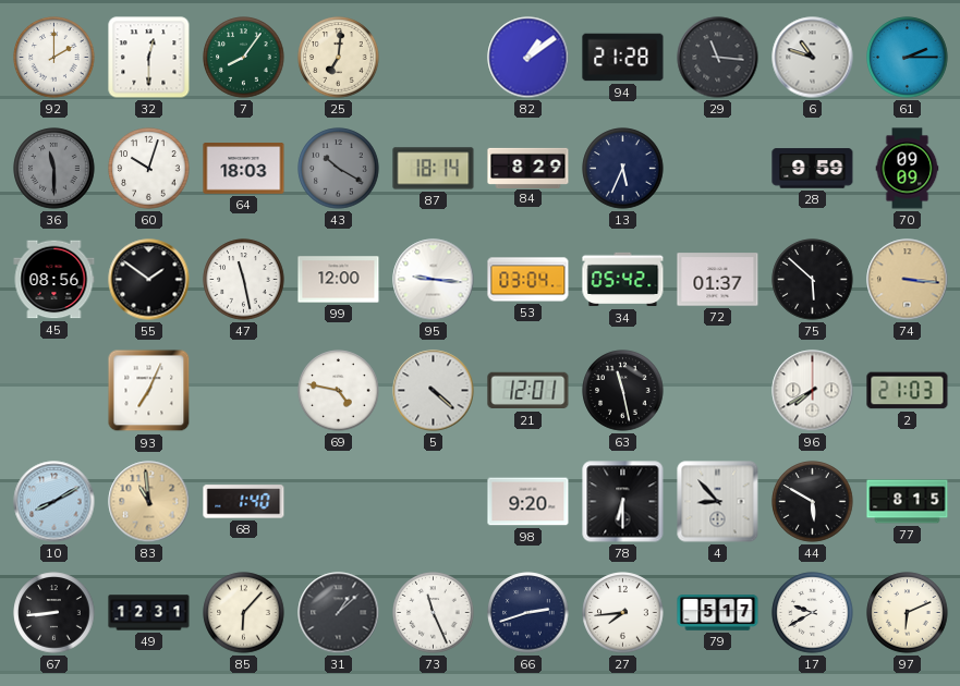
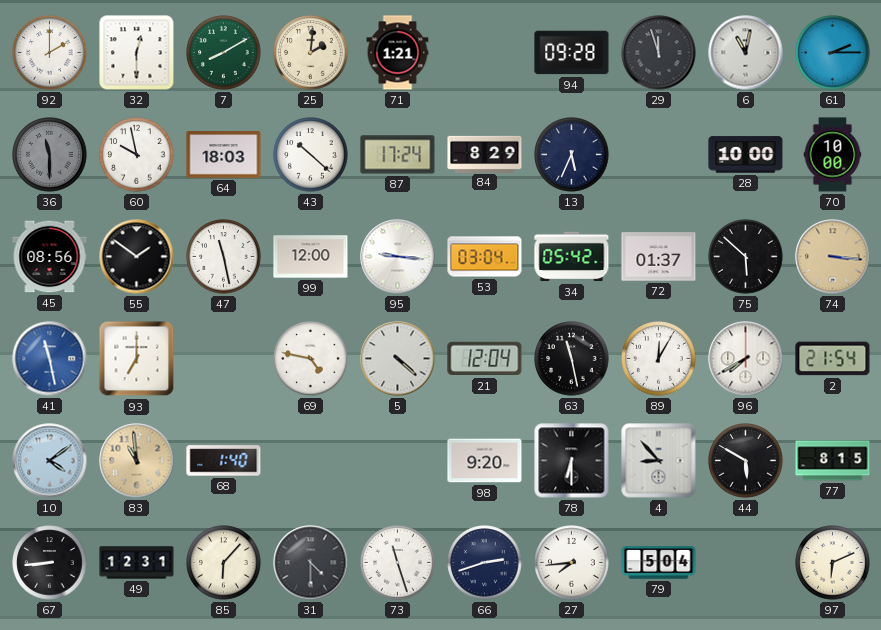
7: 8:06 -> 8:10 (224, 53)
25: 7:01 -> 2:01 (311, 53)
71: none -> 1:21 (398, 53)
82: 1:09 -> none (528, 58)
94: 21:28 -> 09:28 (572, 53)
29: 11:16 -> 11:57 (659, 53)
6: 10:48 -> 11:02 (746, 53)
60: 10:03 -> 9:58 (137, 155)
43: 10:20 -> 10:22 (311, 155)
43 dial: grey -> white (311, 155)
87: 18:14 -> 17:24 (398, 155)
28: 9:59 -> 10:00 (746, 155)
70: 09:09 -> 10:00 (833, 155)
41: none -> 11:28 (50, 359)
93: 7:04 -> 7:00 (137, 359)
21: 12:01 -> 12:04 (485, 359)
89: none -> 12:05 (659, 359)
2: 21:03 -> 21:54 (833, 359)
10: 8:10 -> 4:09 (50, 461)
31: 1:08 -> 4:30 (311, 563)
73: 11:26 -> 11:27 (398, 563)
79: 5:17 -> 5:04 (659, 563)
17: 9:40 -> none (813, 613)
